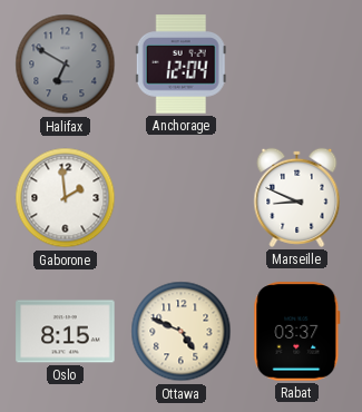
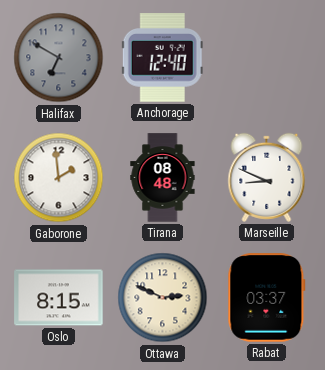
Anchorage: 12:04 -> 12:40 (162, 58)
Tirana: none -> 08:48 (163, 178)
Ottawa: 4:49 -> 2:49 (163, 298)
